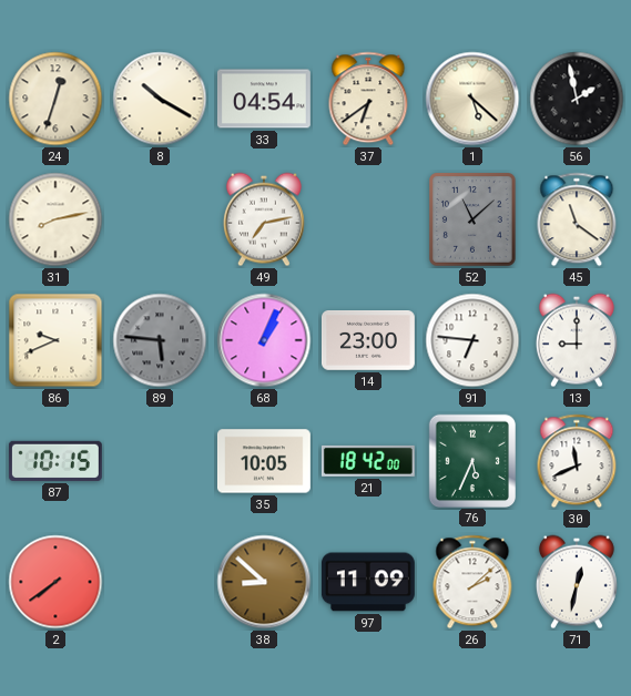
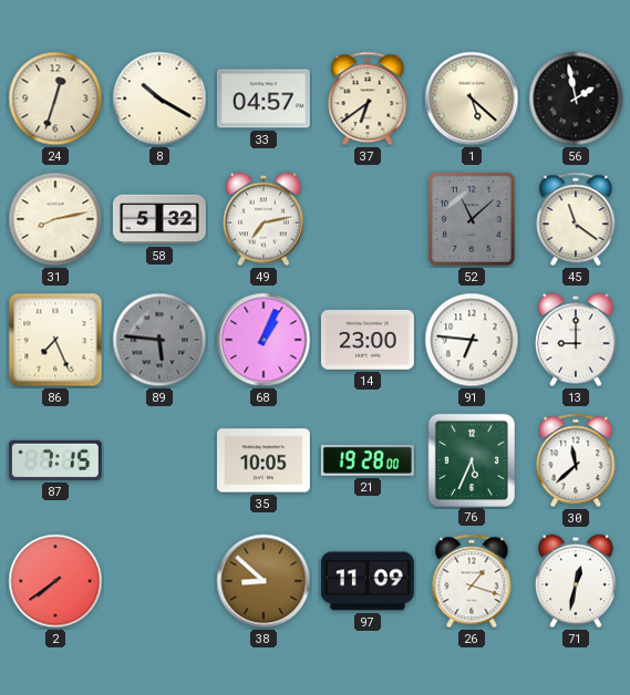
33: 04:54 -> 04:57 (264, 98)
58: none -> 5:32 (159, 219)
86: 9:41 -> 7:26 (55, 340)
87: 10:15 -> 7:15 (55, 460)
21: 18:42 -> 19:28 (368, 460)
30: 11:41 -> 11:38 (576, 460)
26: 2:08 -> 1:18 (472, 581)
